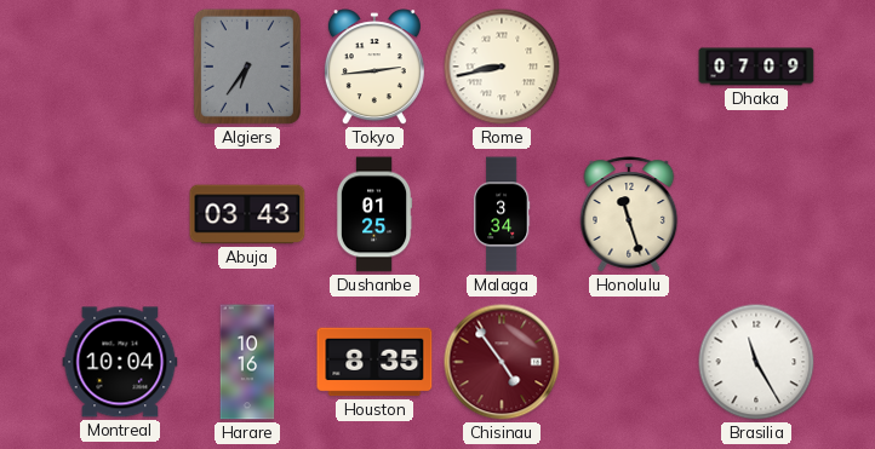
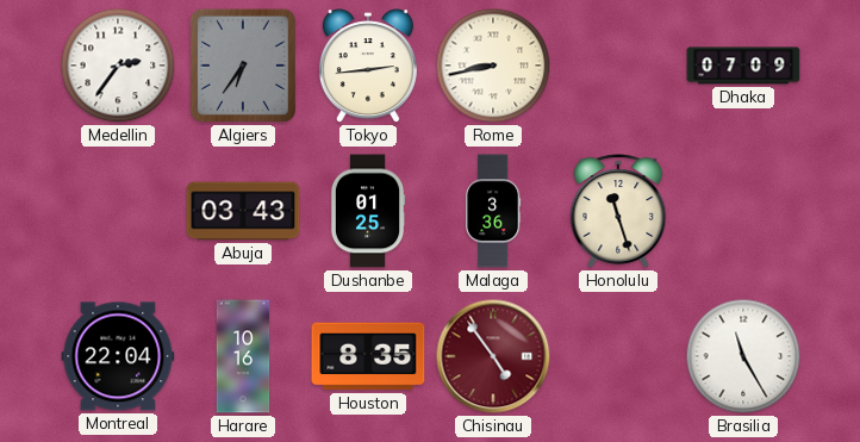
Medellin: none -> 2:36 (118, 66)
Malaga: 3:34 -> 3:36 (493, 211)
Montreal: 10:04 -> 22:04 (118, 356)
